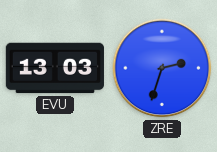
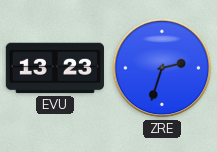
EVU: 13:03 -> 13:23 (55, 68)
